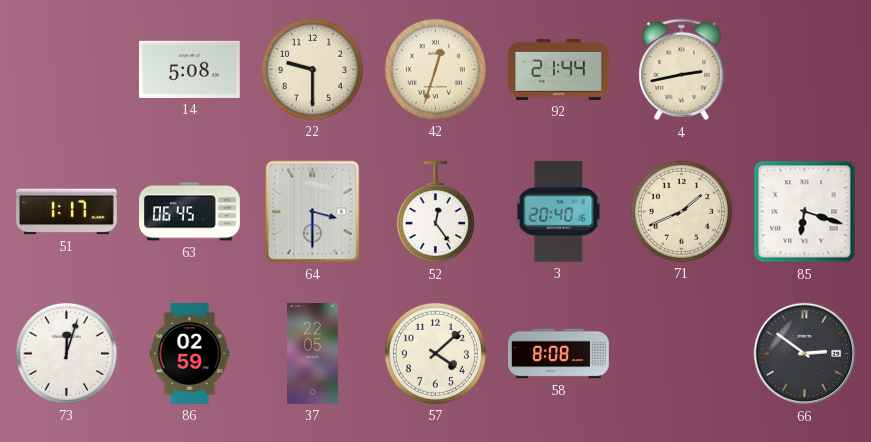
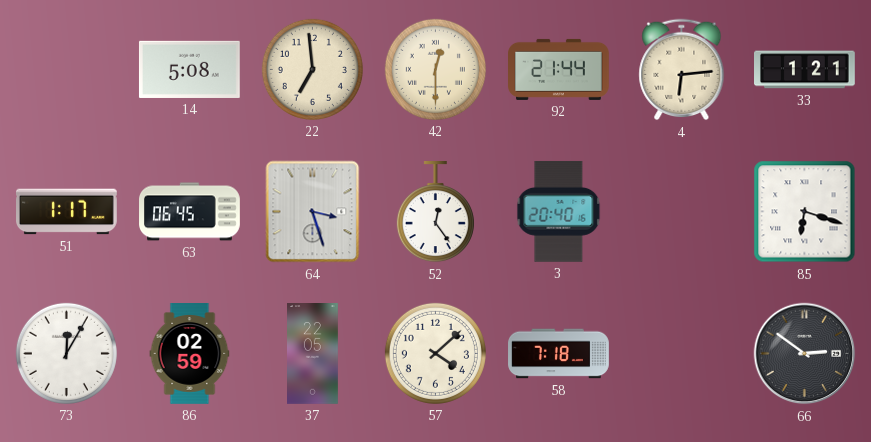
22: 9:30 -> 6:59 (312, 69)
42: 12:33 -> 12:30 (435, 69)
4: 2:43 -> 6:14 (682, 70)
33: none -> 1:21 (805, 70)
64: 3:30 -> 3:27 (313, 212)
71: 1:41 -> none (681, 211)
73: 12:03 -> 12:05 (66, 353)
58: 8:08 -> 7:18 (559, 354)
